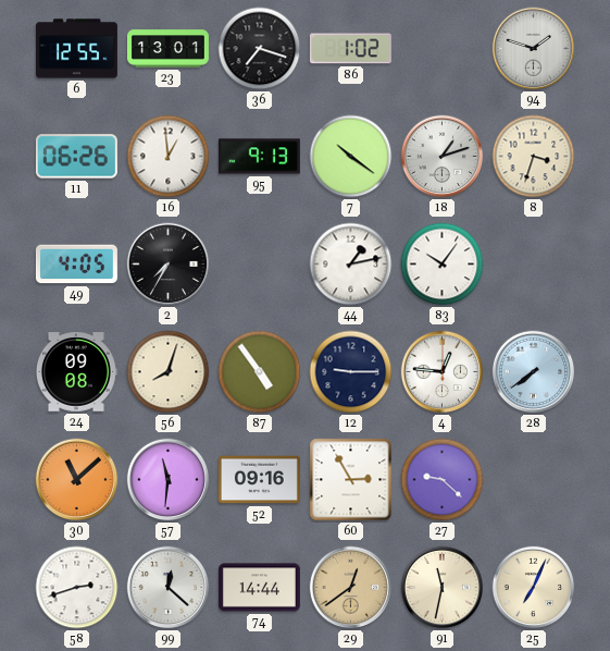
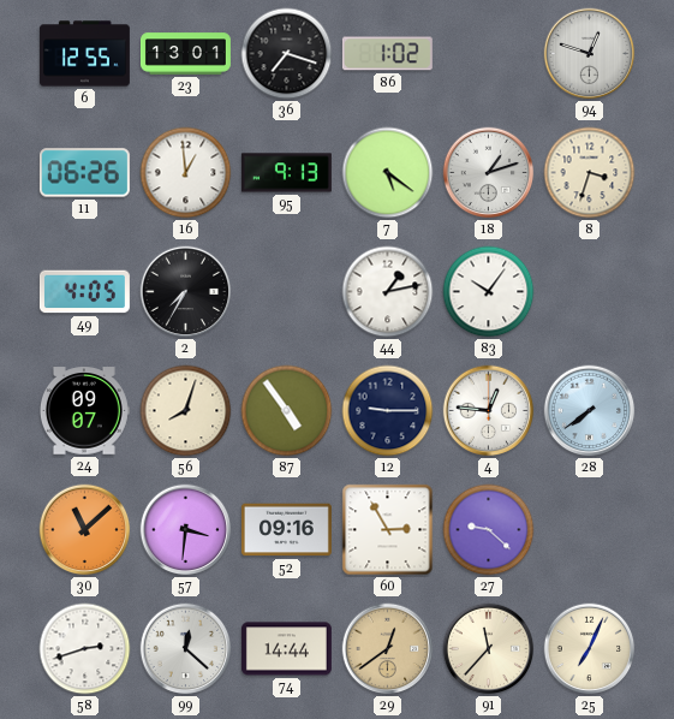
94: 1:48 -> 12:48 (590, 54)
7: 10:21 -> 5:21 (388, 173)
24: 09:08 -> 09:07 (84, 411)
57: 11:31 -> 3:31 (186, 530)
91: 11:32 -> 11:37 (489, 649)
